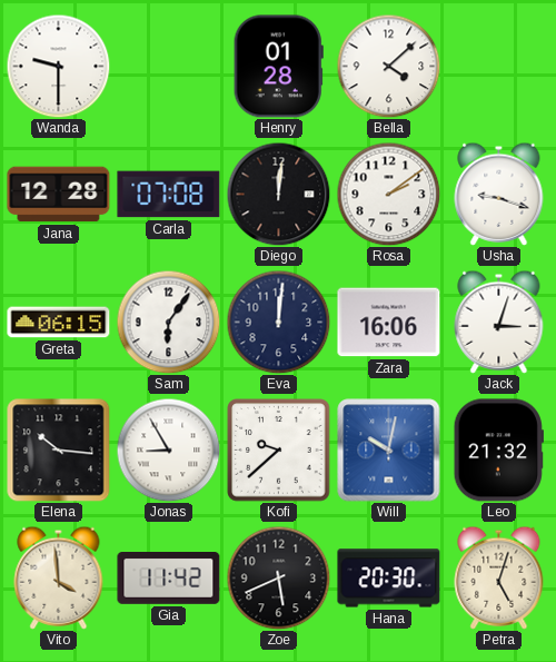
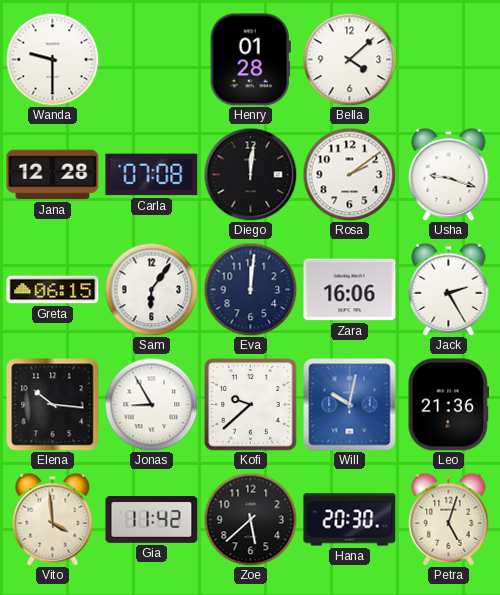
Jack: 3:03 -> 2:25 (449, 289)
Leo: 21:32 -> 21:36 (448, 405)
Zoe: 5:41 -> 5:38 (250, 519)
